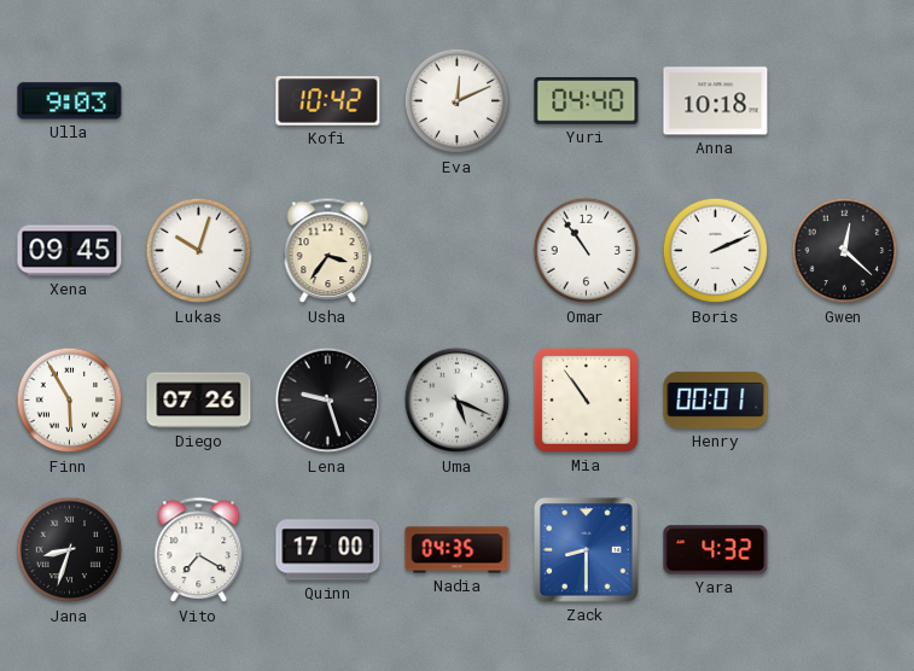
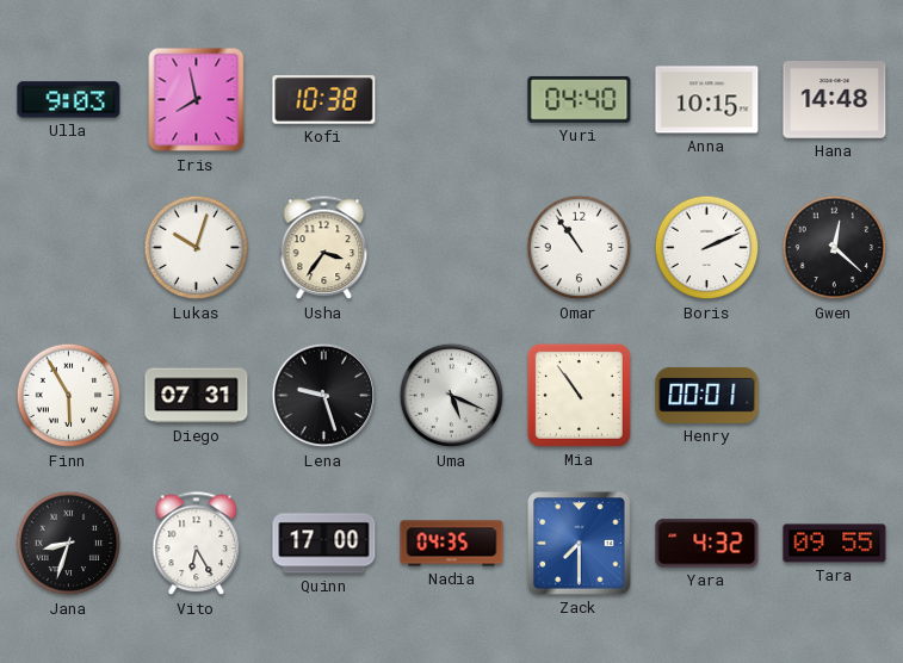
Iris: none -> 7:58 (197, 100)
Kofi: 10:42 -> 10:38 (324, 100)
Eva: 12:11 -> none (458, 101)
Anna: 10:18 -> 10:15 (707, 100)
Hana: none -> 14:48 (835, 100)
Xena: 09:45 -> none (70, 251)
Diego: 07:26 -> 07:31 (197, 396)
Vito: 7:20 -> 6:25 (197, 544)
Zack: 8:30 -> 7:30 (580, 544)
Tara: none -> 09:55 (835, 544)
